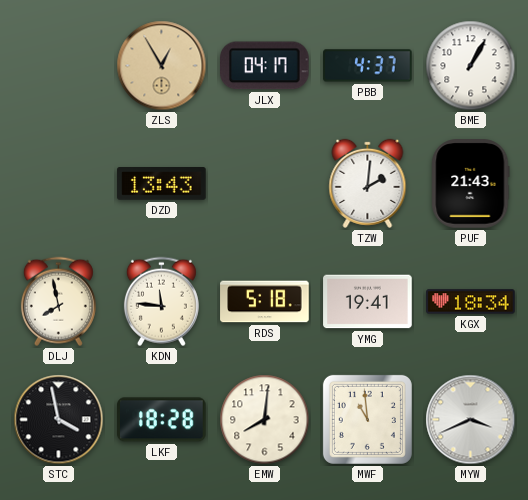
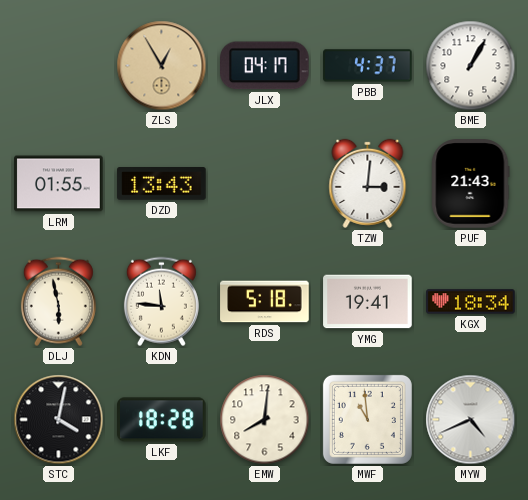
LRM: none -> 01:55 (59, 184)
TZW: 2:01 -> 3:01 (368, 183)
DLJ: 7:58 -> 5:58 (58, 302)
STC: 3:58 -> 4:02 (59, 420)
MYW: 3:41 -> 4:41 (471, 420)
